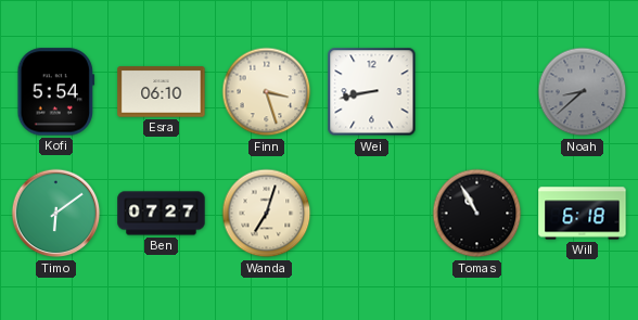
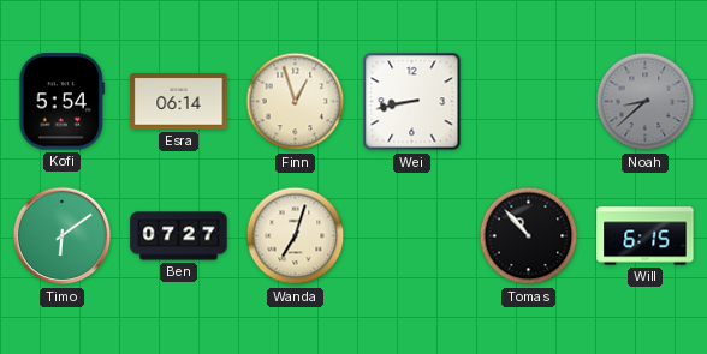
Esra: 06:10 -> 06:14 (179, 102)
Finn: 3:27 -> 12:57 (296, 102)
Tomas: 10:55 -> 10:53 (529, 236)
Will: 6:18 -> 6:15 (646, 236)
